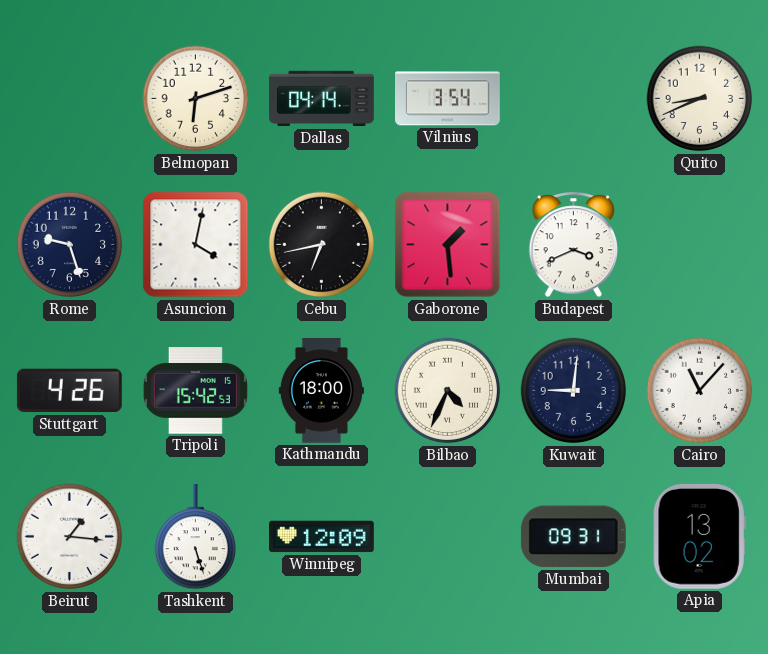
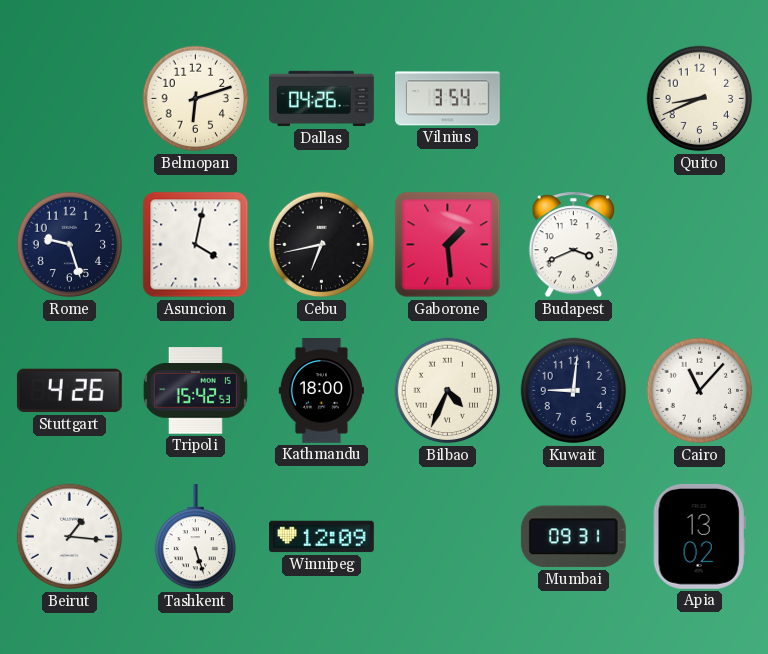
Dallas: 04:14 -> 04:26 (322, 99)
